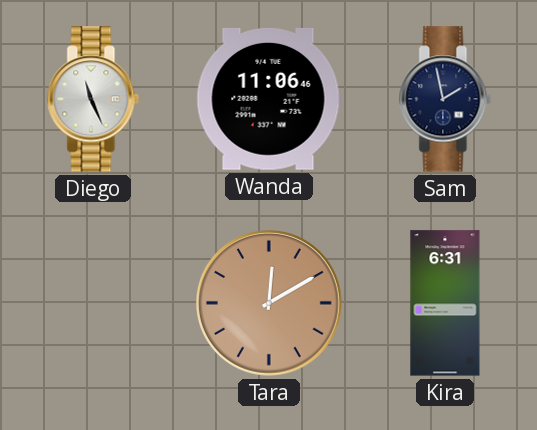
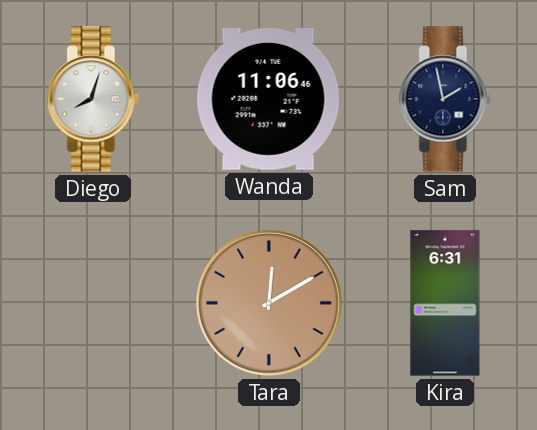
Diego: 11:26 -> 8:03 (93, 99)
